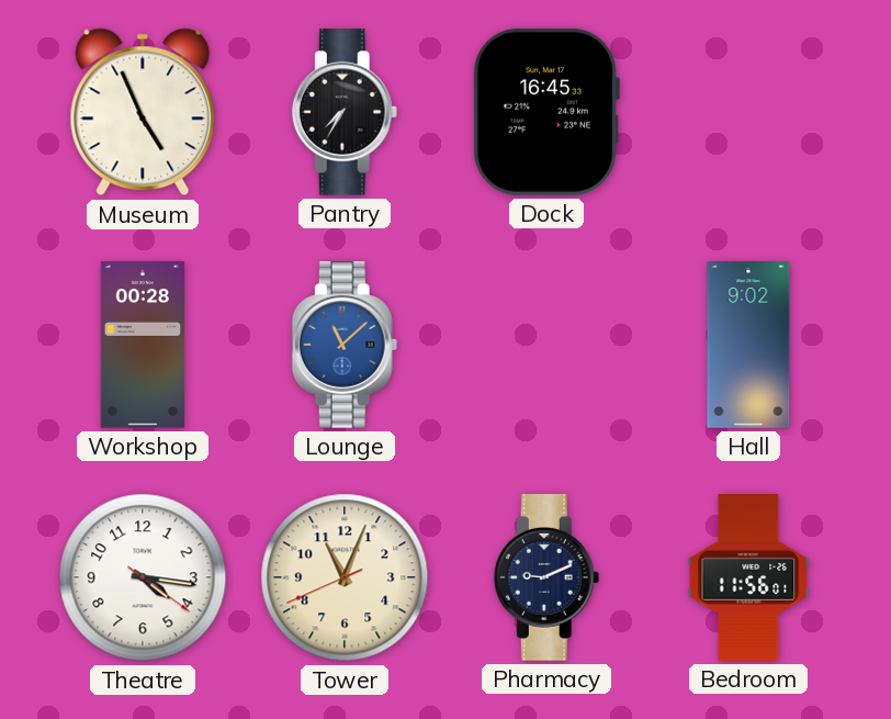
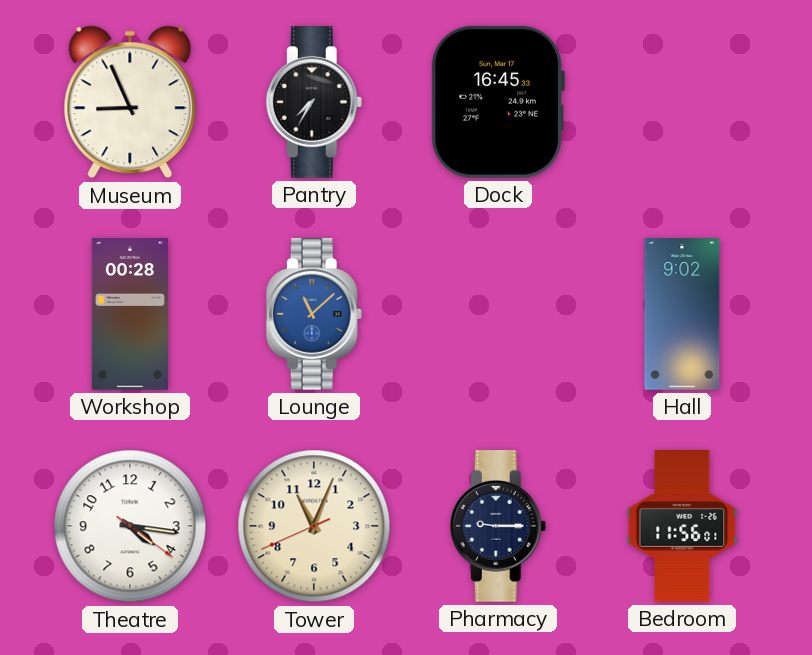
Museum: 4:56 -> 8:56 (130, 102)
Pharmacy: 9:11 -> 9:15 (498, 527)
